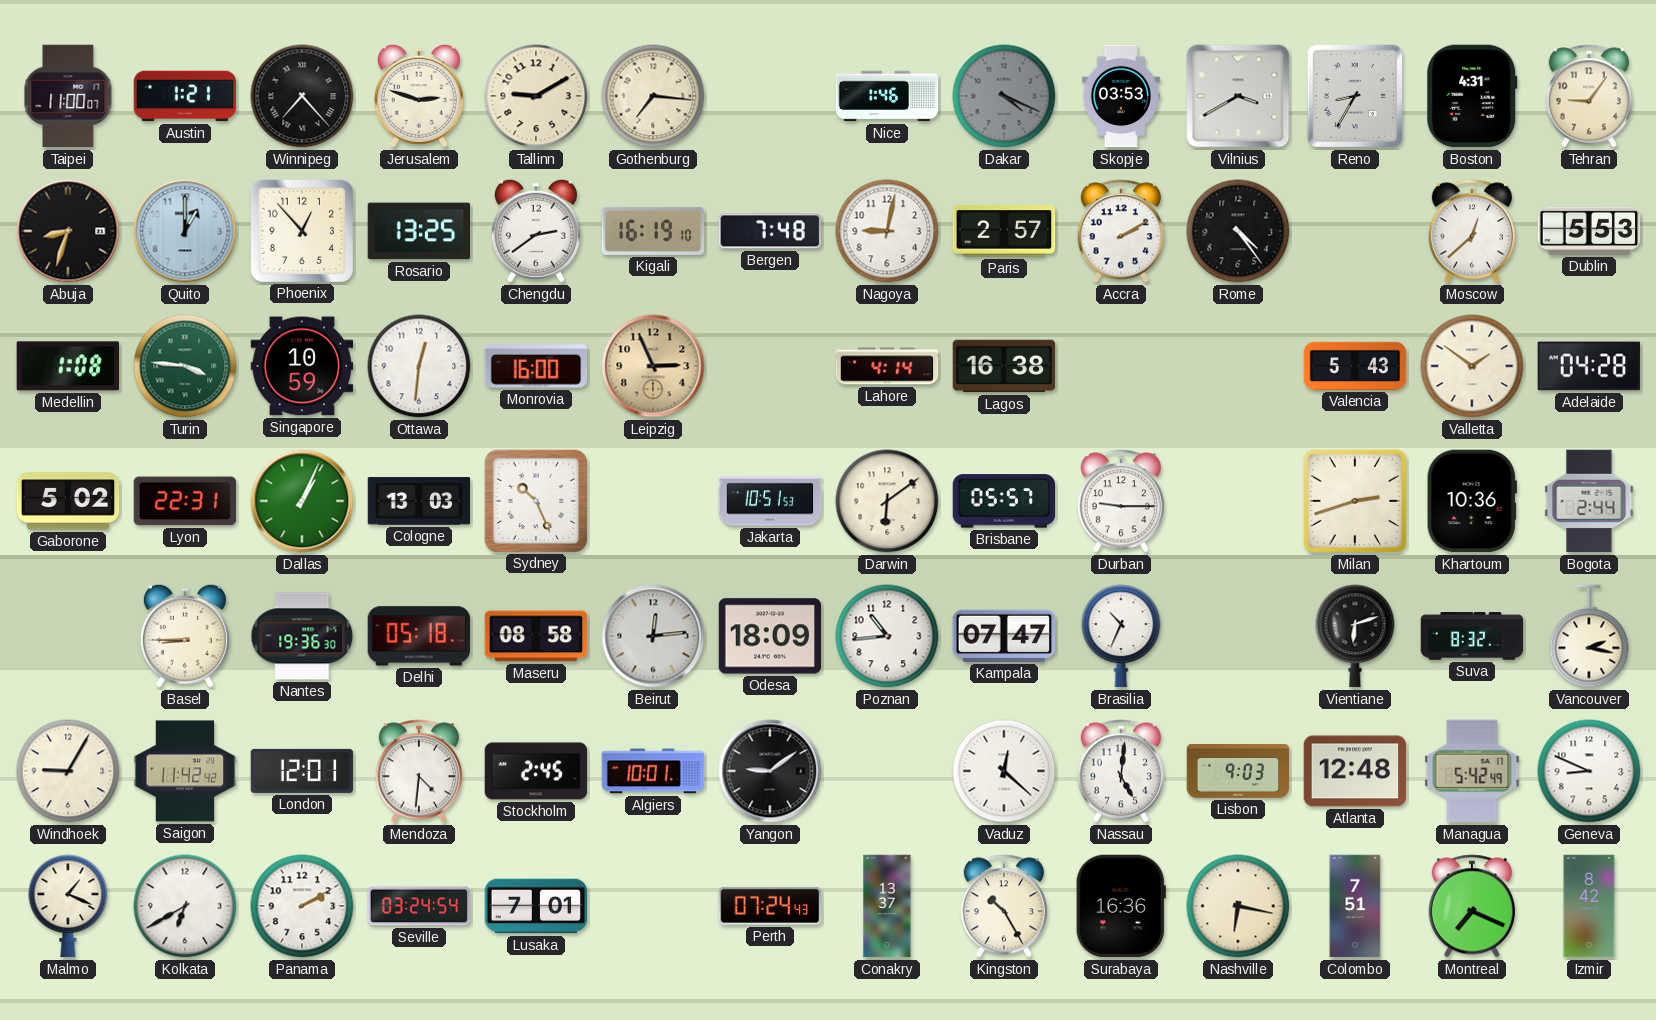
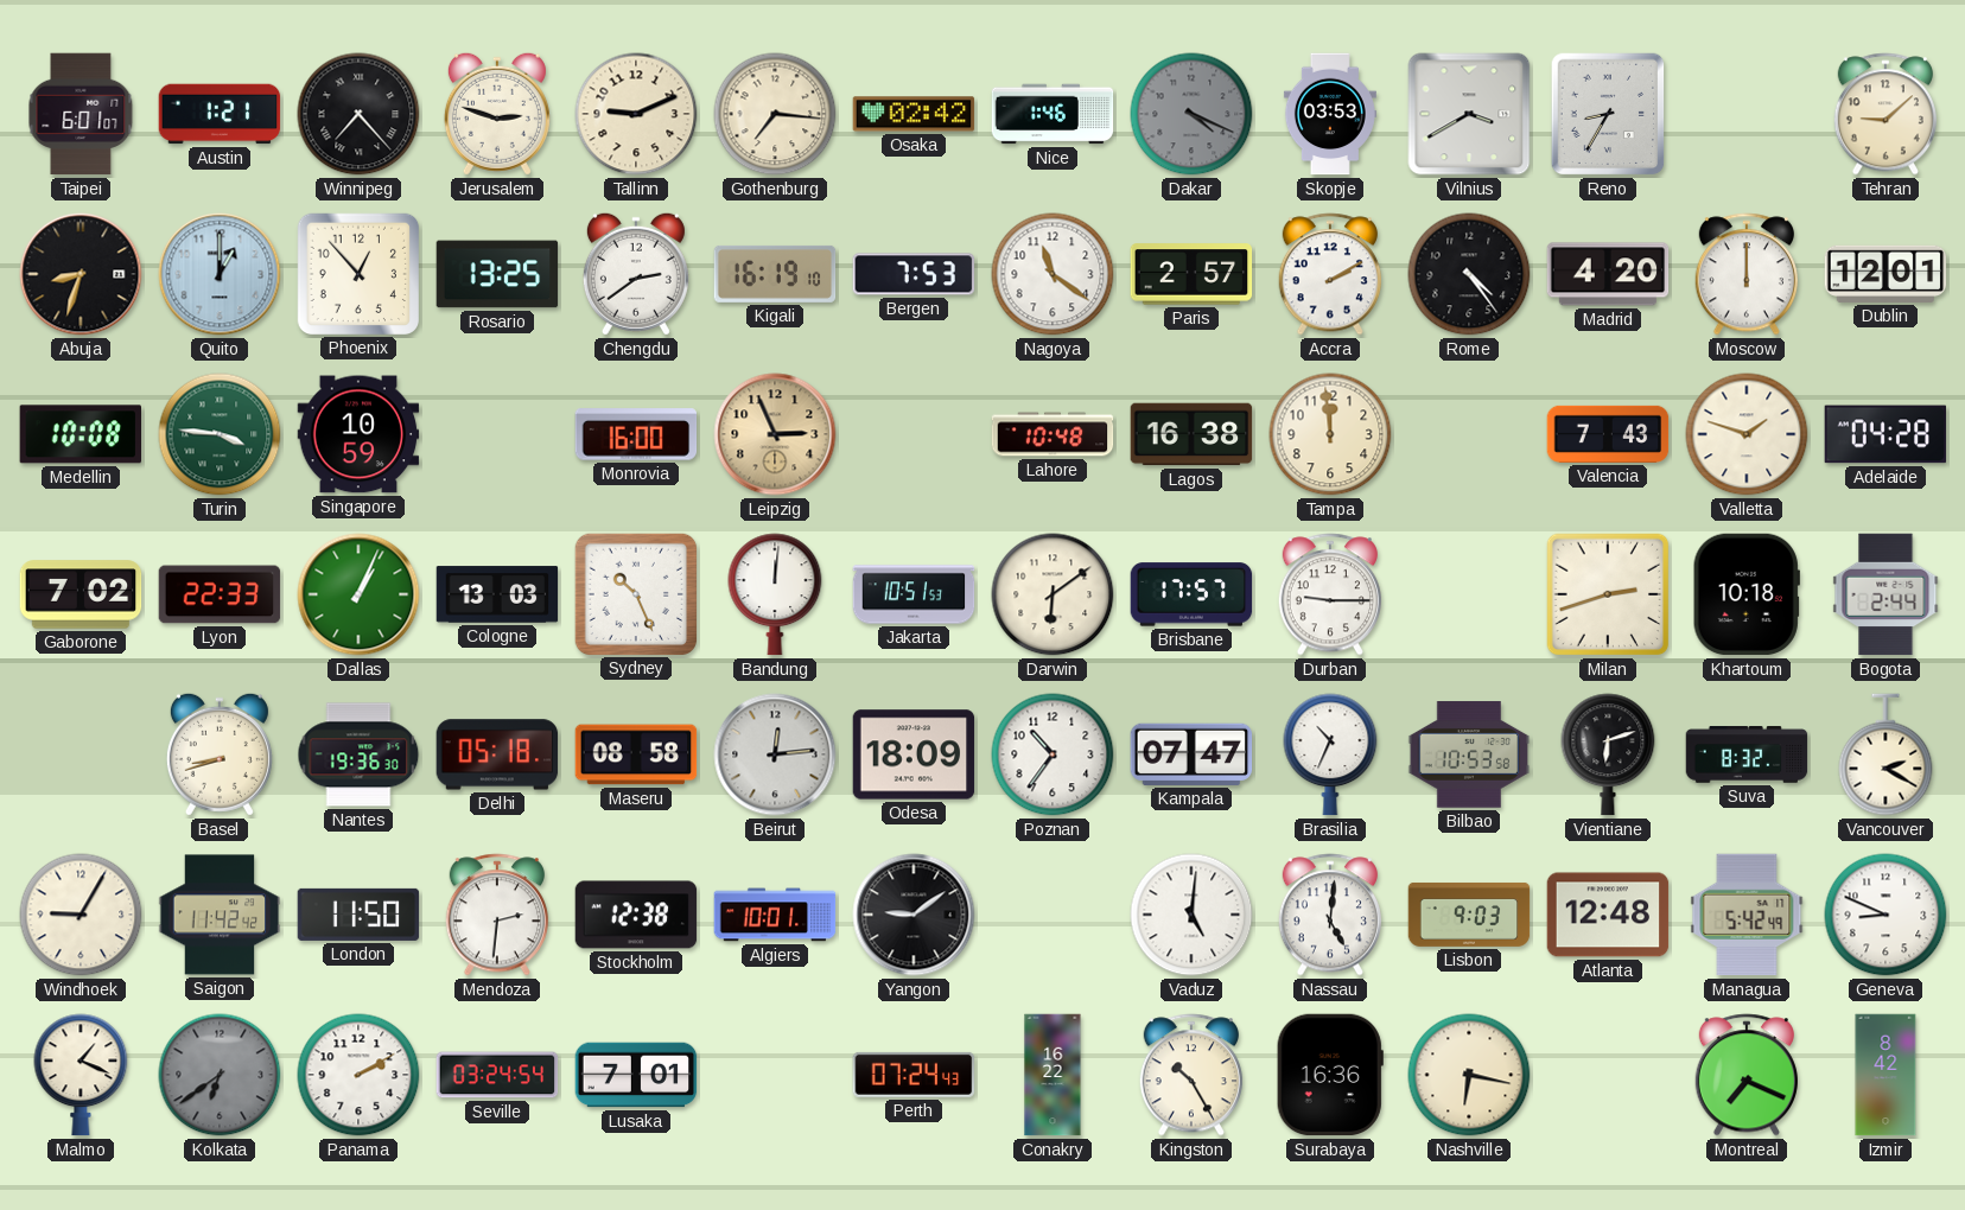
Taipei: 11:00 -> 6:01 (81, 114)
Tallinn: 9:10 -> 9:11 (636, 114)
Osaka: none -> 02:42 (914, 114)
Boston: 4:31 -> none (1472, 96)
Tehran: 9:06 -> 9:08 (1884, 114)
Bergen: 7:48 -> 7:53 (914, 274)
Nagoya: 9:02 -> 11:21 (1053, 274)
Madrid: none -> 4:20 (1608, 274)
Moscow: 12:38 -> 12:00 (1745, 274)
Dublin: 5:53 -> 12:01 (1885, 274)
Medellin: 1:08 -> 10:08 (80, 434)
Ottawa: 12:31 -> none (419, 366)
Lahore: 4:14 -> 10:48 (1053, 434)
Tampa: none -> 11:59 (1330, 434)
Valencia: 5:43 -> 7:43 (1608, 434)
Valletta: 1:51 -> 1:48 (1747, 434)
Gaborone: 5:02 -> 7:02 (81, 594)
Lyon: 22:31 -> 22:33 (220, 594)
Bandung: none -> 12:01 (775, 594)
Brisbane: 05:57 -> 17:57 (1191, 594)
Khartoum: 10:36 -> 10:18 (1747, 594)
Basel: 8:45 -> 8:42 (220, 754)
Poznan: 10:44 -> 10:36 (1053, 754)
Bilbao: none -> 10:53 (1469, 754)
Vancouver: 2:17 -> 2:20 (1885, 754)
London: 12:01 -> 11:50 (358, 915)
Mendoza: 4:31 -> 2:31 (496, 915)
Stockholm: 2:45 -> 12:38 (636, 915)
Vaduz: 12:22 -> 5:01 (1191, 915)
Kolkata: 6:40 -> 6:39 (220, 1075)
Kolkata dial: white -> grey (220, 1075)
Conakry: 13:37 -> 16:22 (1053, 1075)
Colombo: 7:51 -> none (1355, 906)
